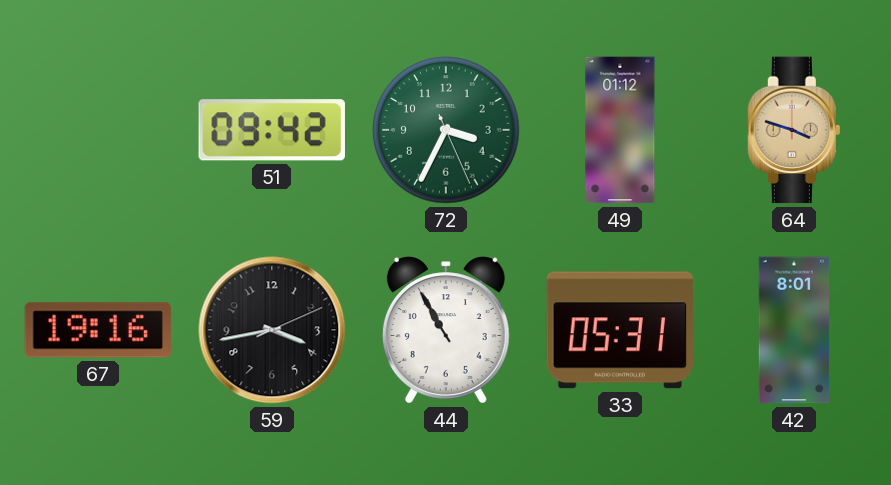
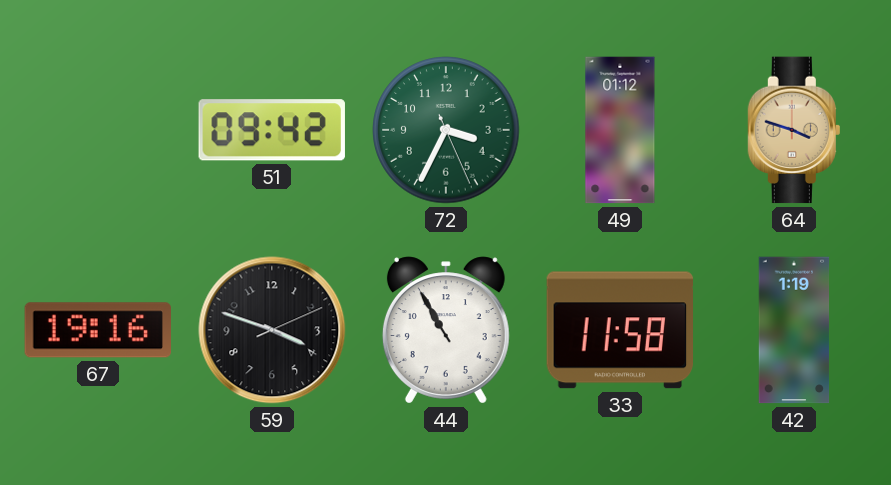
59: 3:43 -> 3:48 (272, 330)
33: 05:31 -> 11:58 (620, 330)
42: 8:01 -> 1:19 (794, 330)
